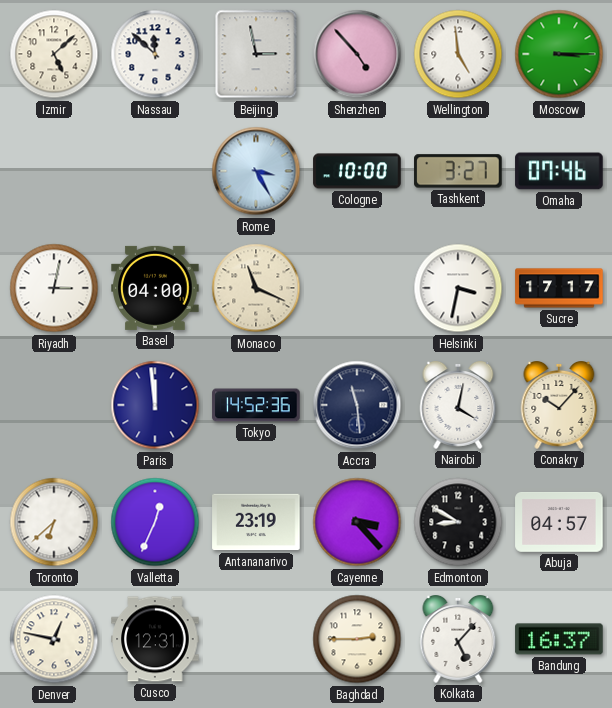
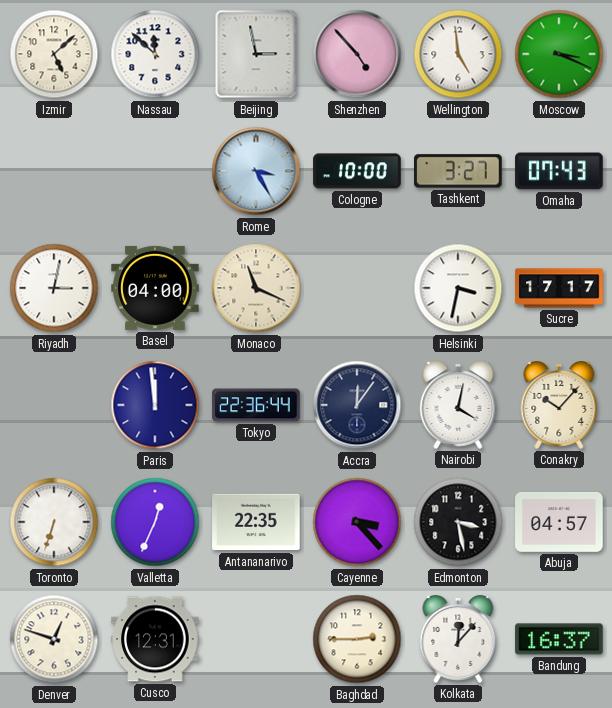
Moscow: 3:15 -> 3:19 (559, 54)
Omaha: 07:46 -> 07:43 (559, 171)
Tokyo: 14:52 -> 22:36 (256, 405)
Accra: 11:29 -> 12:06 (357, 405)
Toronto: 6:38 -> 6:33 (54, 522)
Antananarivo: 23:19 -> 22:35 (256, 522)
Edmonton: 8:50 -> 3:28 (458, 522)
Denver: 12:47 -> 12:48 (54, 639)
Kolkata: 5:07 -> 12:07 (458, 640)
